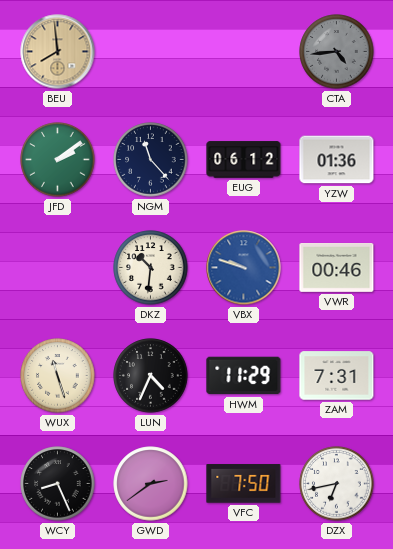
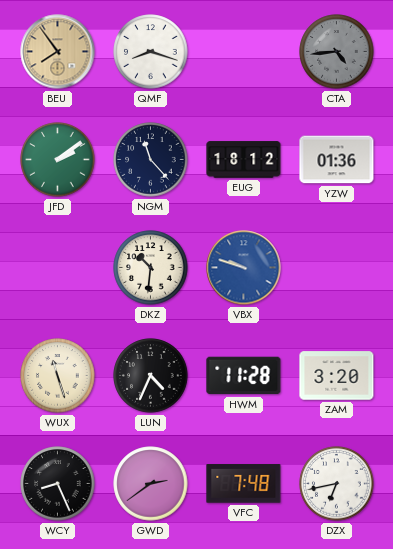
BEU: 7:59 -> 7:54 (58, 52)
QMF: none -> 8:18 (151, 52)
EUG: 06:12 -> 18:12 (244, 160)
VWR: 00:46 -> none (337, 268)
HWM: 11:29 -> 11:28 (244, 376)
ZAM: 7:31 -> 3:20 (337, 376)
VFC: 7:50 -> 7:48 (244, 484)
